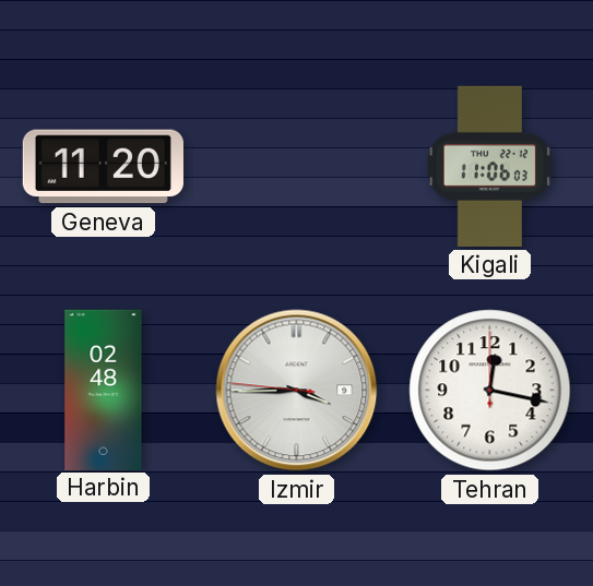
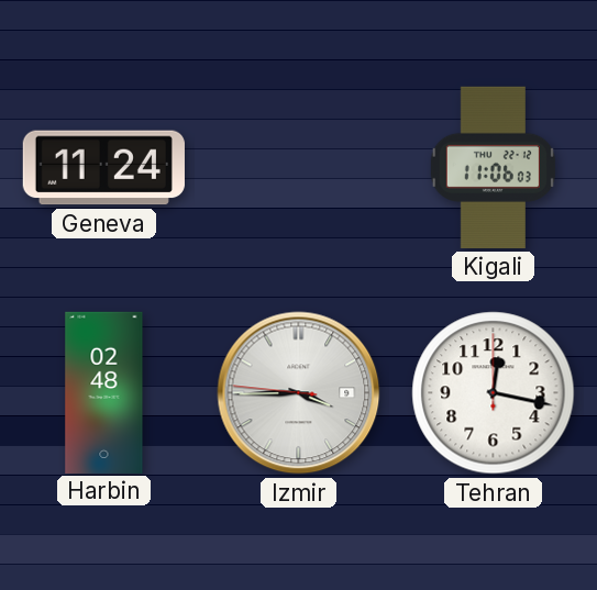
Geneva: 11:20 -> 11:24 (103, 168)
